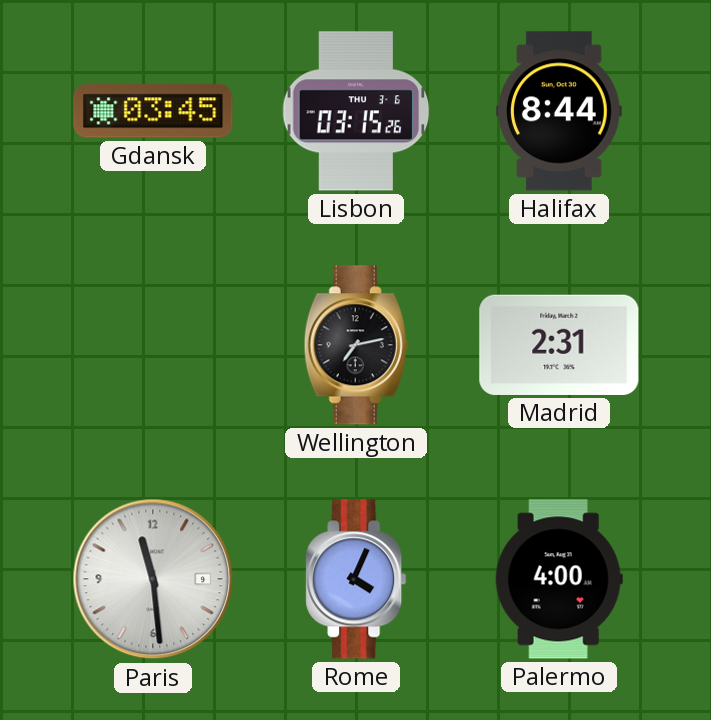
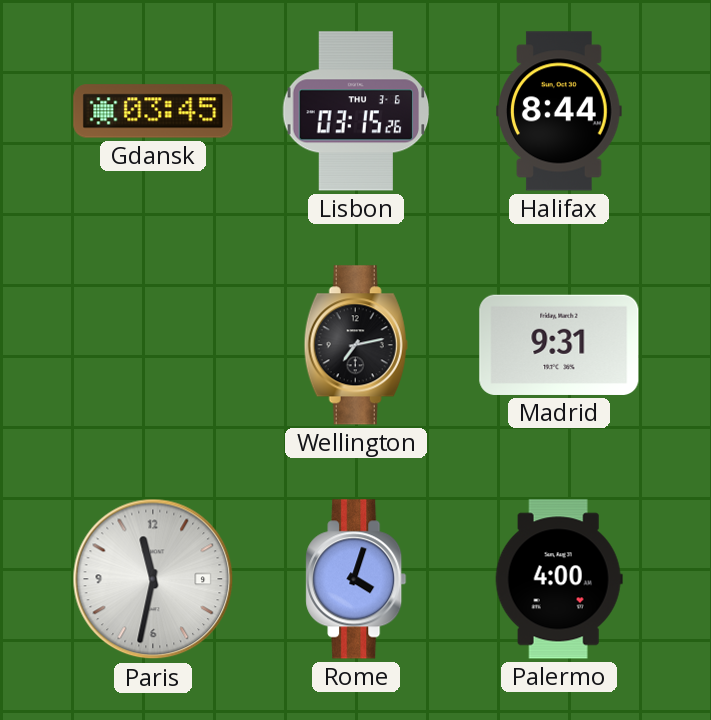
Madrid: 2:31 -> 9:31 (559, 345)
Paris: 11:29 -> 11:32 (153, 579)
Rome: 4:04 -> 4:03 (356, 579)
